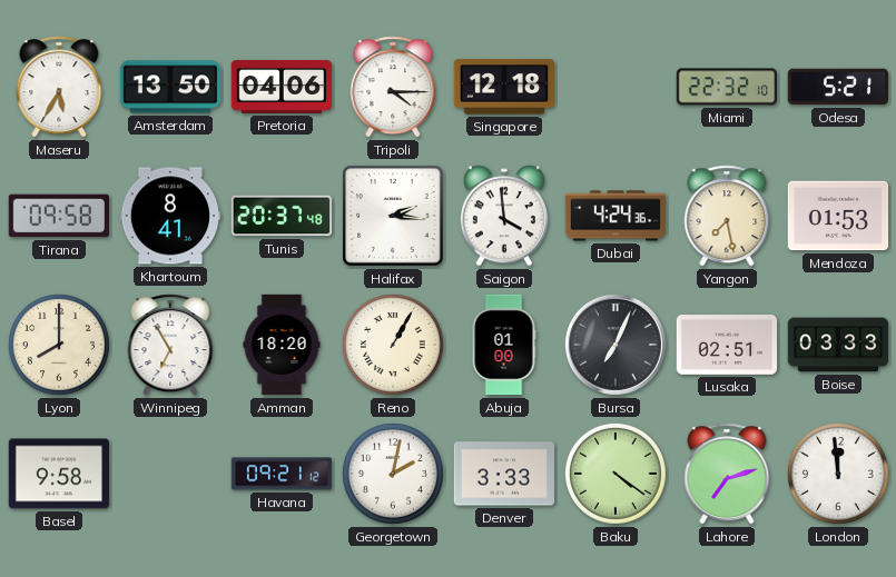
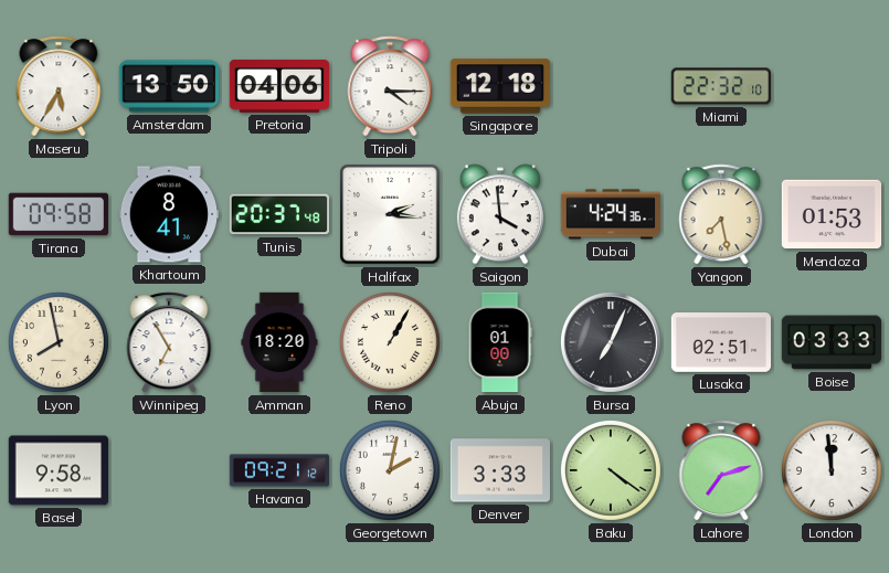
Odesa: 5:21 -> none (837, 87)
Lyon: 8:00 -> 7:58 (59, 342)
